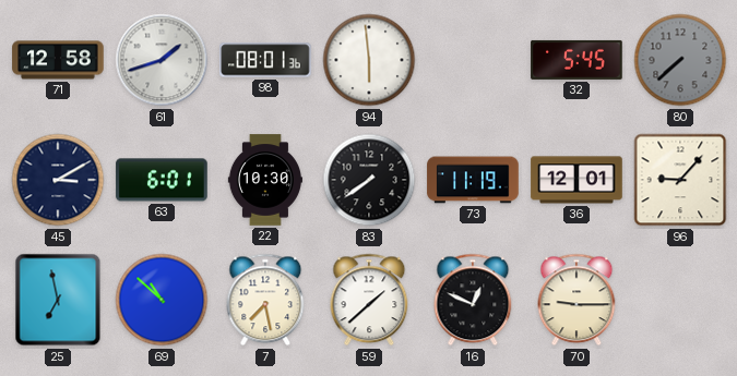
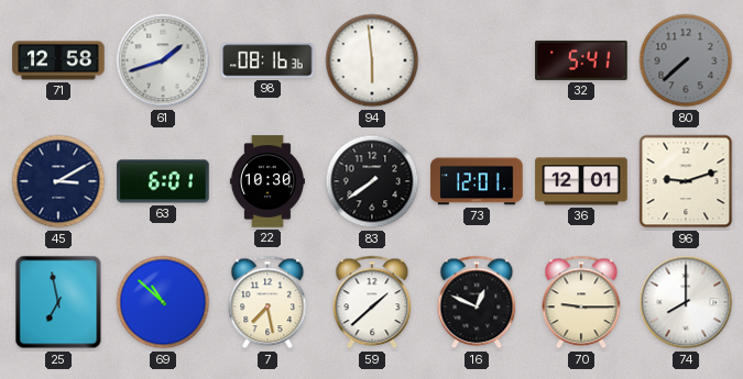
98: 08:01 -> 08:16 (267, 60)
32: 5:45 -> 5:41 (581, 60)
73: 11:19 -> 12:01 (477, 181)
96: 9:07 -> 9:12 (686, 181)
74: none -> 8:00 (686, 302)
